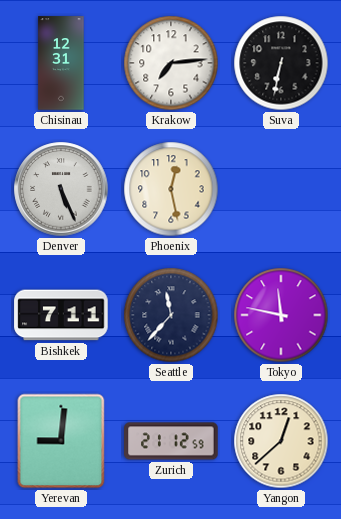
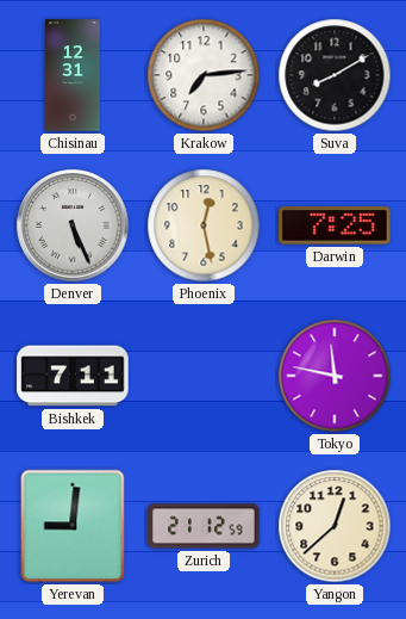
Suva: 6:32 -> 8:10 (335, 75)
Darwin: none -> 7:25 (335, 225)
Seattle: 11:37 -> none (171, 315)
